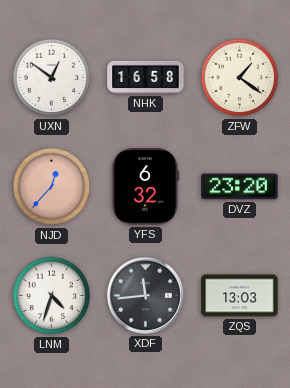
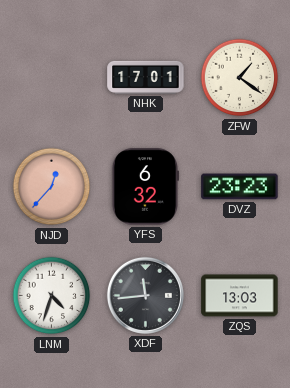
UXN: 12:51 -> none (52, 78)
NHK: 16:58 -> 17:01 (146, 77)
DVZ: 23:20 -> 23:23 (240, 187)
